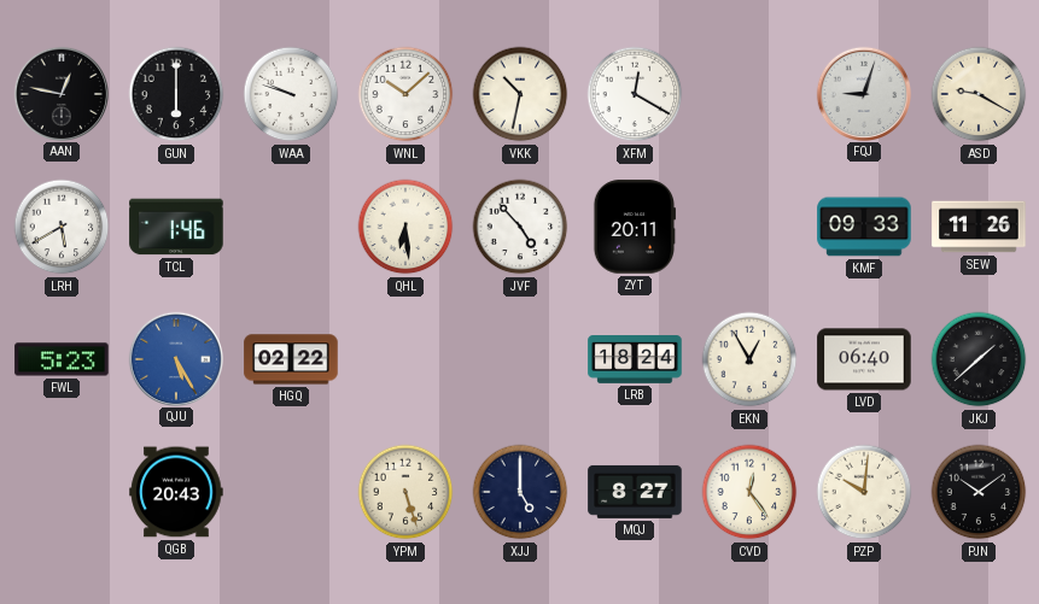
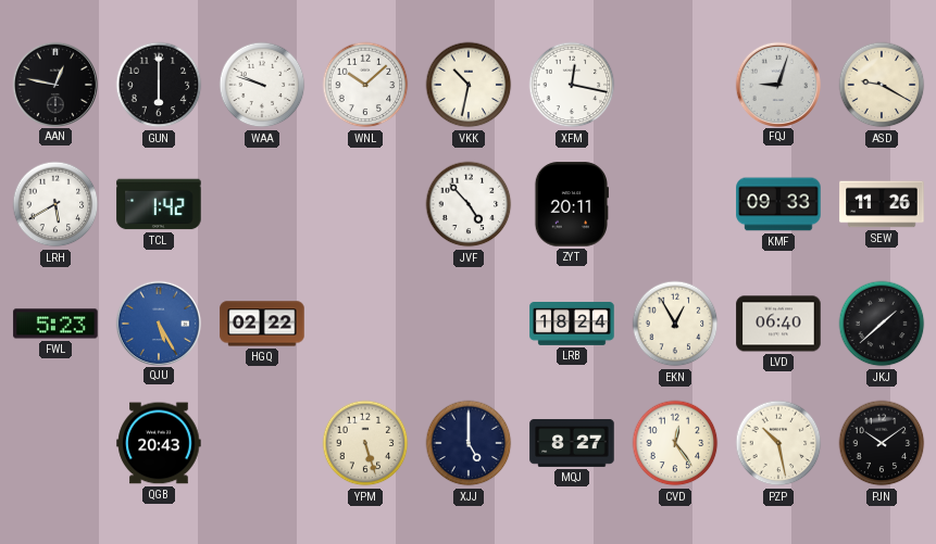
XFM: 12:20 -> 12:17 (572, 85)
TCL: 1:46 -> 1:42 (159, 204)
QHL: 6:29 -> none (405, 227)
PZP: 10:01 -> 10:28 (778, 443)
